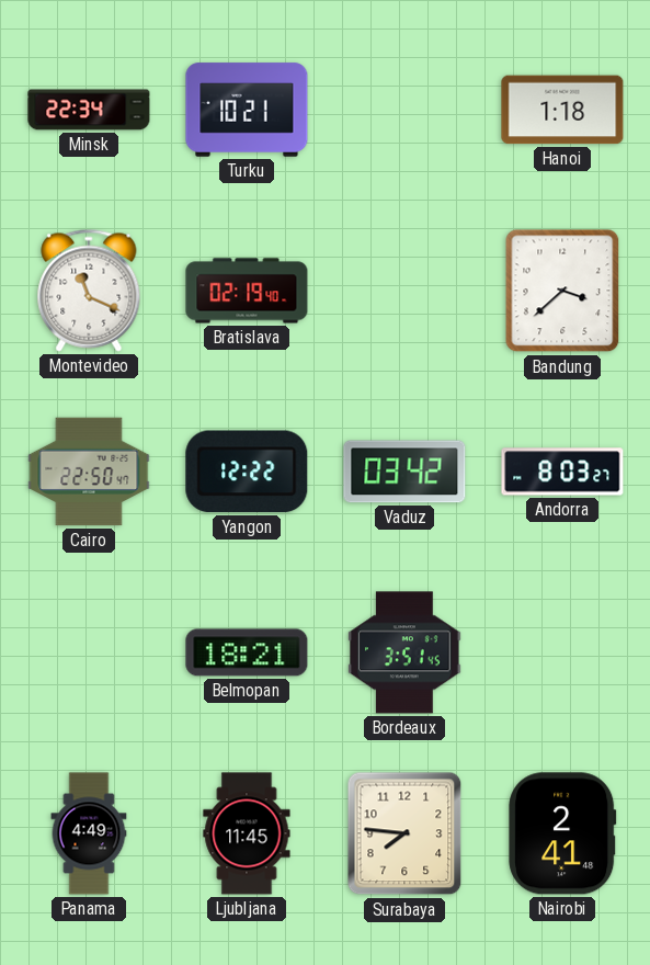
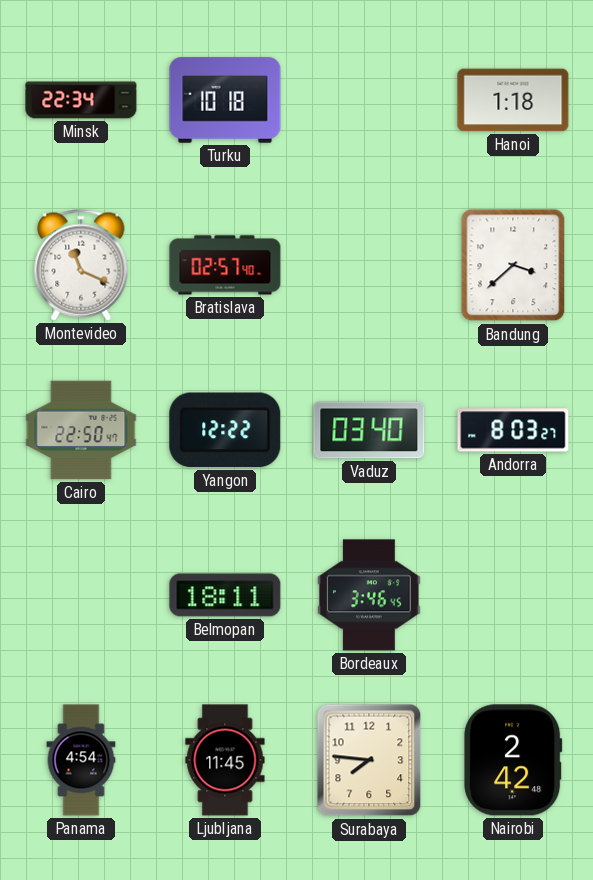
Turku: 10:21 -> 10:18 (225, 100)
Bratislava: 02:19 -> 02:57 (225, 265)
Vaduz: 03:42 -> 03:40 (369, 430)
Belmopan: 18:21 -> 18:11 (225, 595)
Bordeaux: 3:51 -> 3:46 (370, 595)
Panama: 4:49 -> 4:54 (81, 760)
Nairobi: 2:41 -> 2:42 (513, 760)
